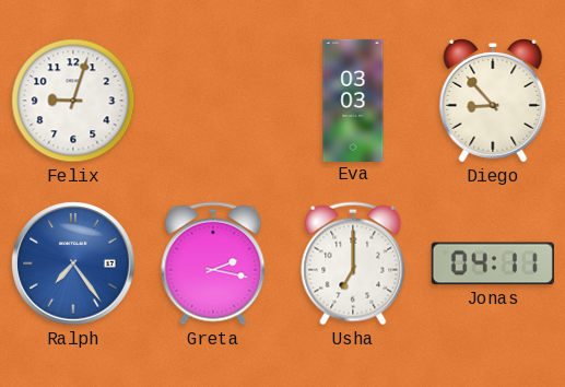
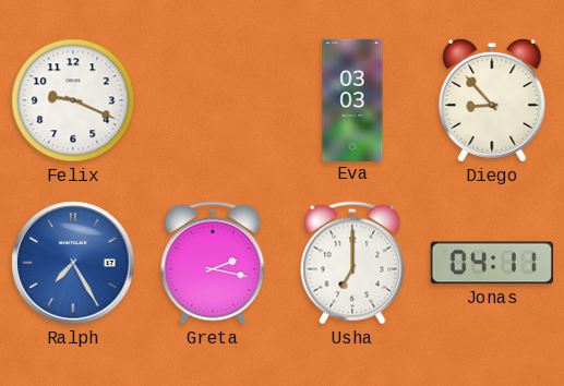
Felix: 9:03 -> 9:19 (73, 100)
Ralph: 7:24 -> 7:25 (73, 263)
